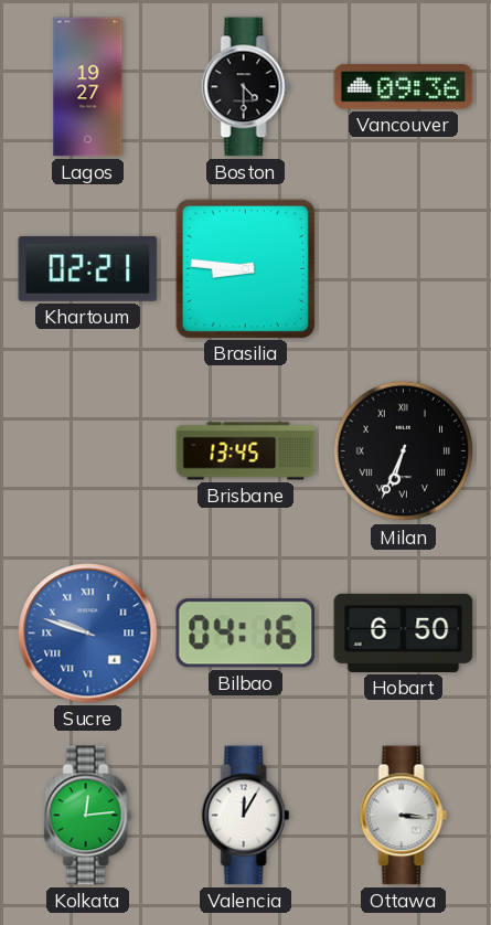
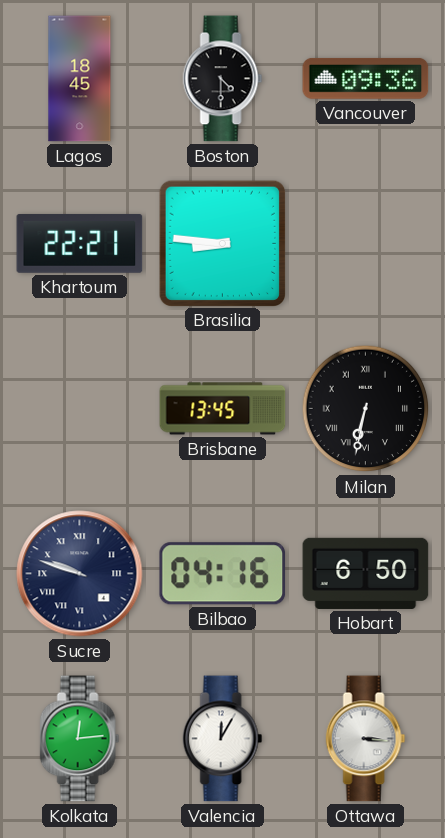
Lagos: 19:27 -> 18:45 (80, 79)
Khartoum: 02:21 -> 22:21 (80, 243)
Milan: 6:34 -> 6:32 (366, 409)
Sucre dial: blue -> navy (80, 574)
